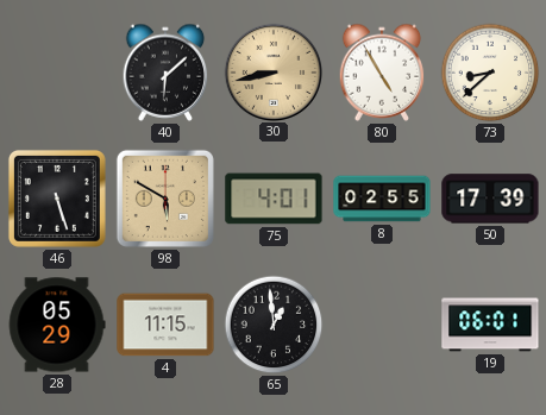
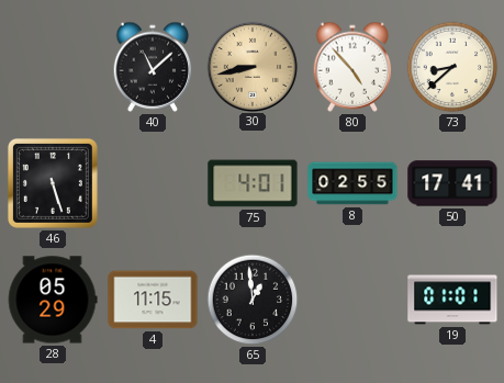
40: 6:08 -> 11:08 (153, 67)
80: 4:55 -> 4:53 (352, 67)
98: 5:50 -> none (165, 199)
50: 17:39 -> 17:41 (452, 183)
19: 06:01 -> 01:01 (452, 300)
